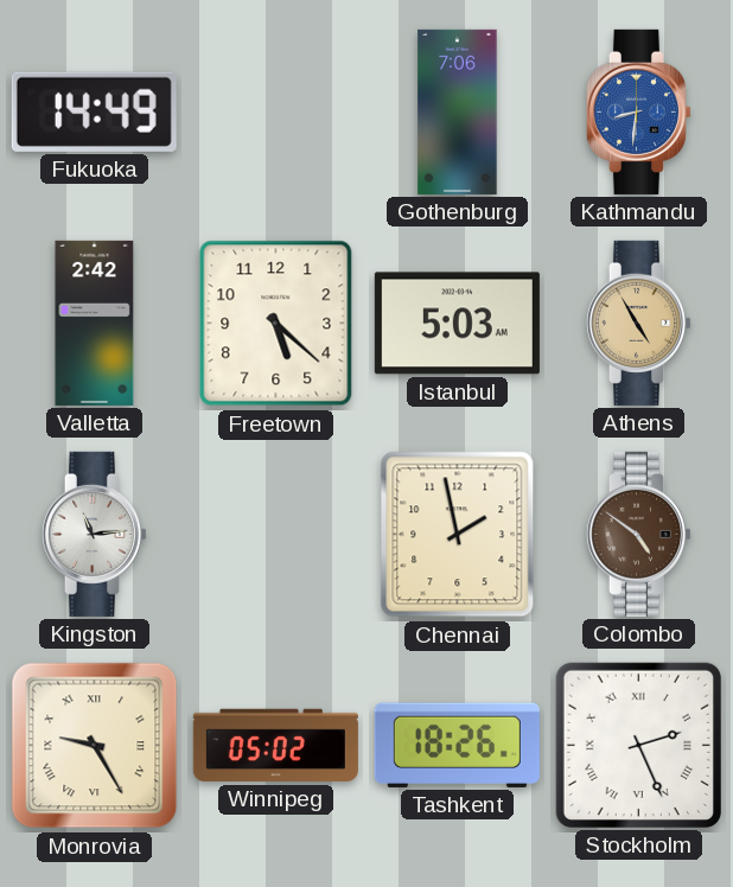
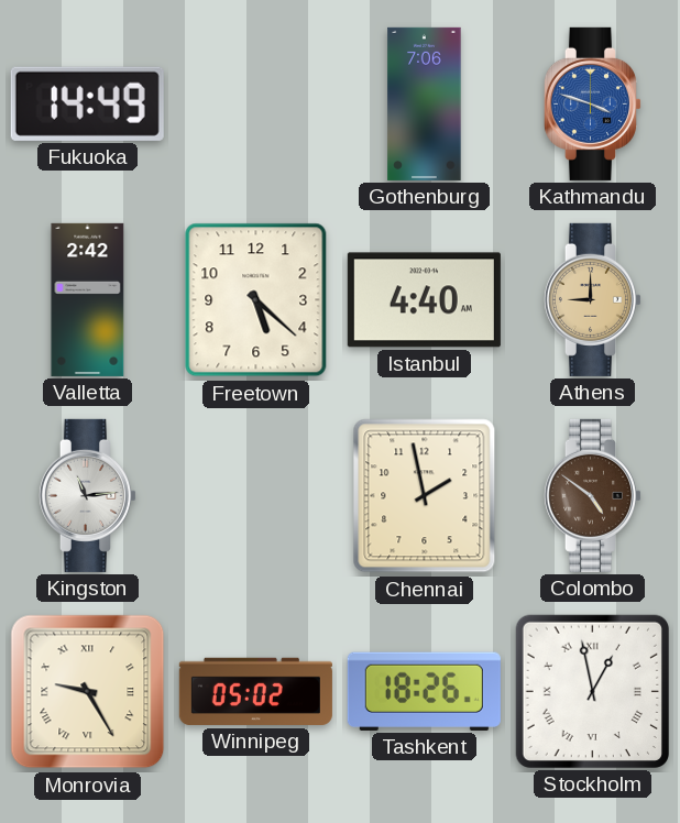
Kathmandu: 8:31 -> 3:48 (592, 103)
Istanbul: 5:03 -> 4:40 (424, 300)
Athens: 4:55 -> 9:00 (592, 299)
Stockholm: 2:26 -> 12:58 (592, 691)
